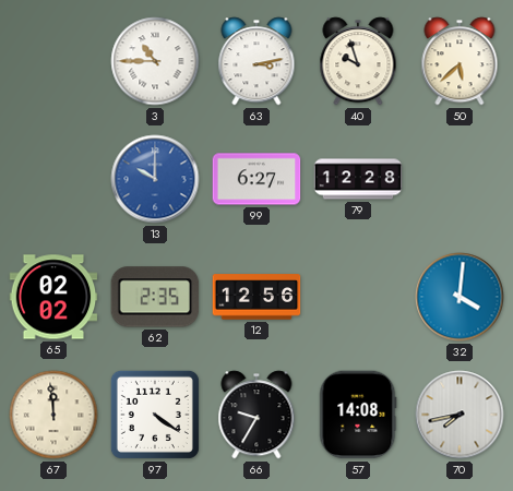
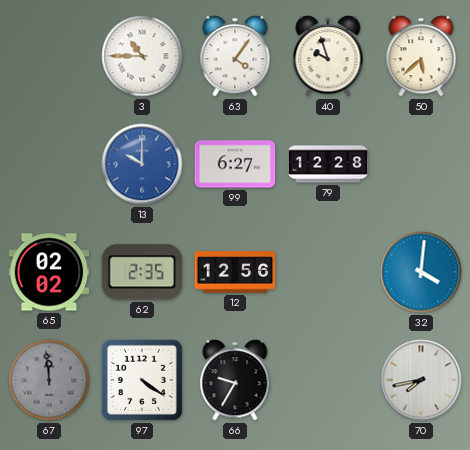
63: 3:13 -> 4:06 (235, 56)
67 dial: cream -> grey (49, 380)
57: 14:08 -> none (358, 415)
